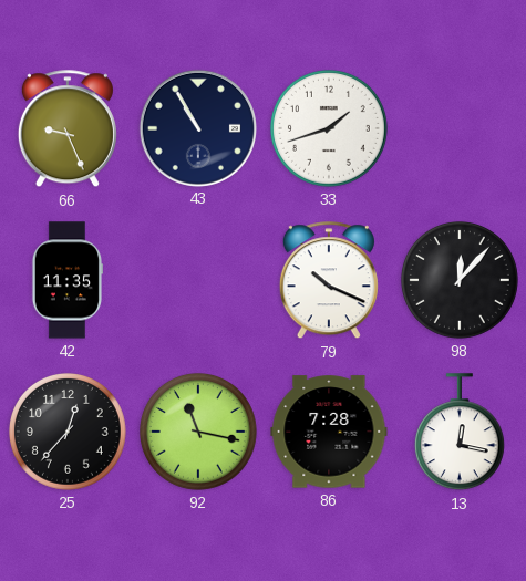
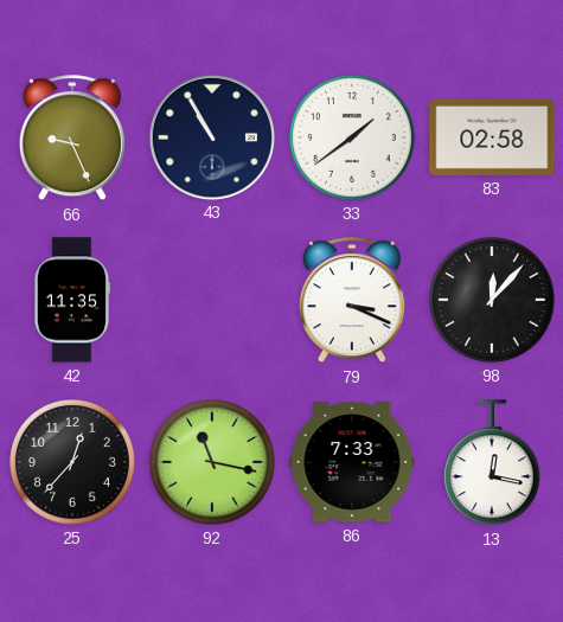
33: 1:42 -> 1:39 (352, 137)
83: none -> 02:58 (492, 137)
79: 10:19 -> 3:19 (352, 301)
86: 7:28 -> 7:33 (352, 462)
